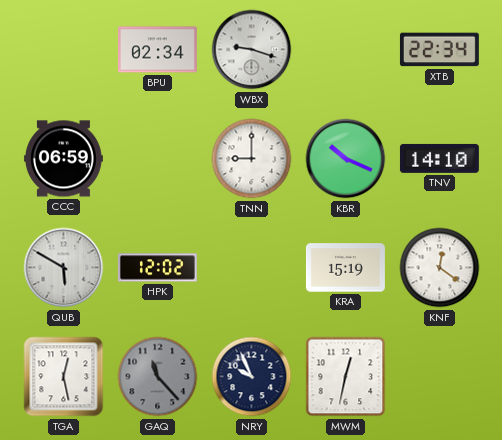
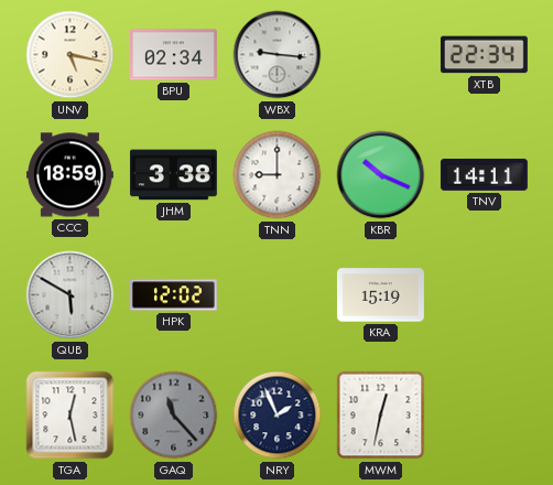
UNV: none -> 5:17 (71, 55)
WBX: 9:18 -> 9:16 (278, 55)
CCC: 06:59 -> 18:59 (69, 175)
JHM: none -> 3:38 (173, 175)
TNV: 14:10 -> 14:11 (484, 174)
KNF: 12:21 -> none (440, 268)
NRY: 9:56 -> 1:56 (278, 416)
